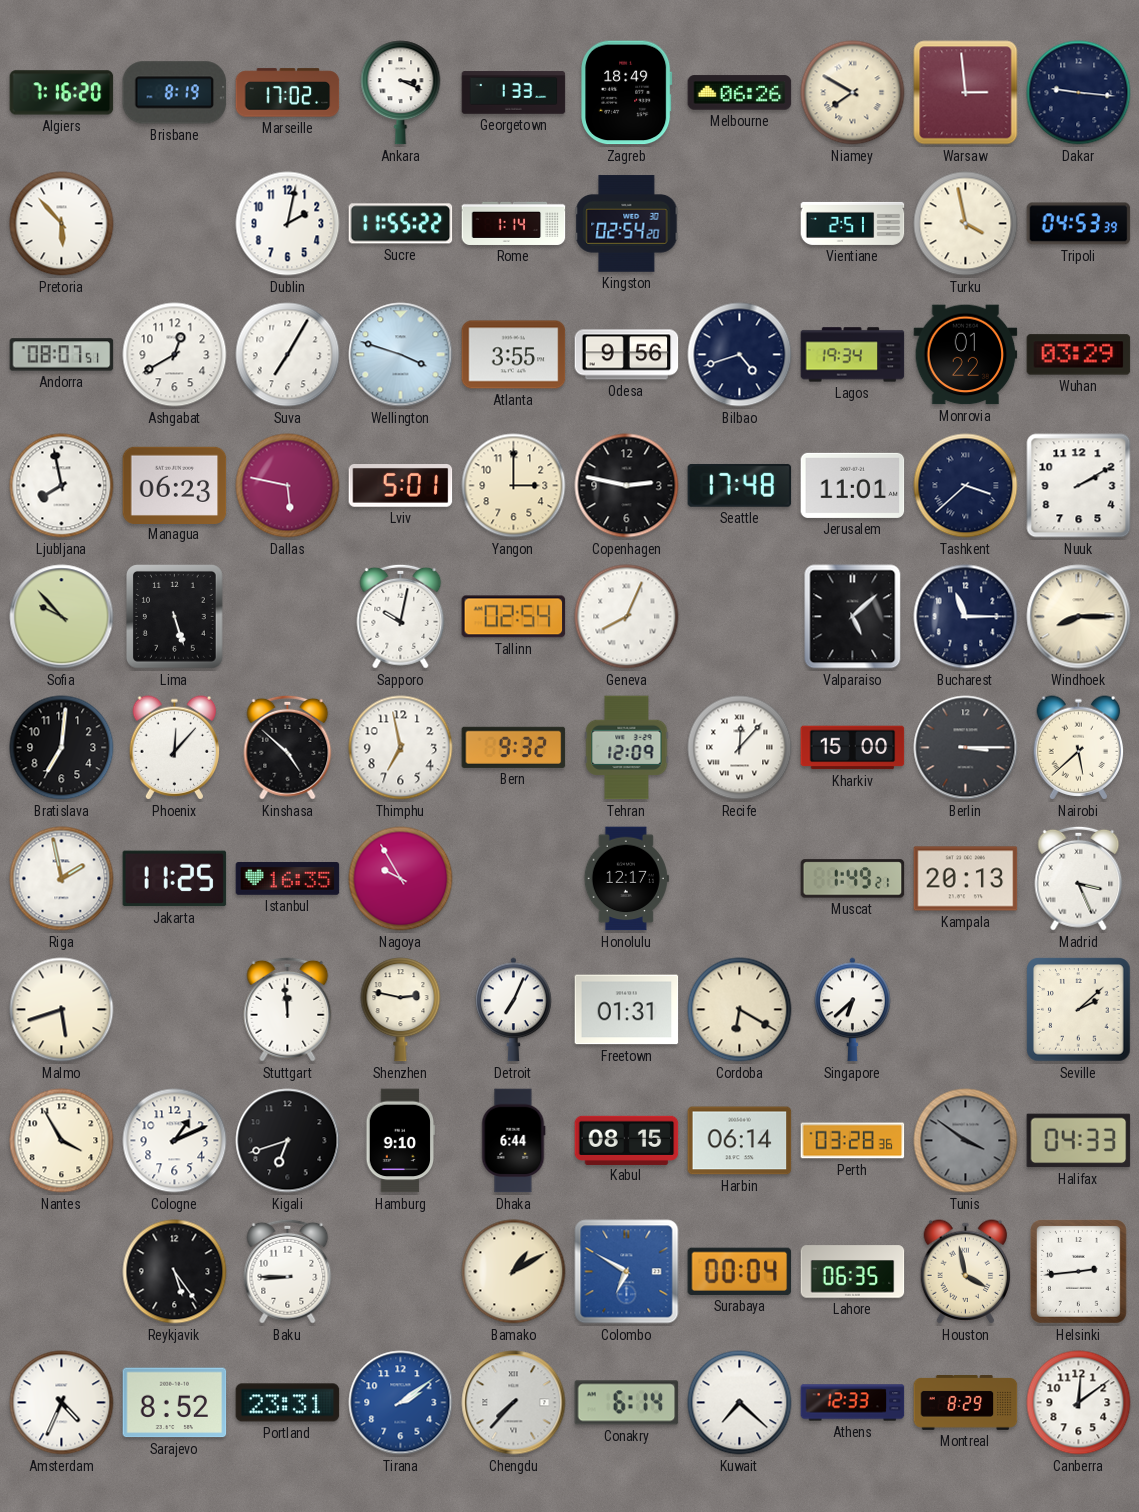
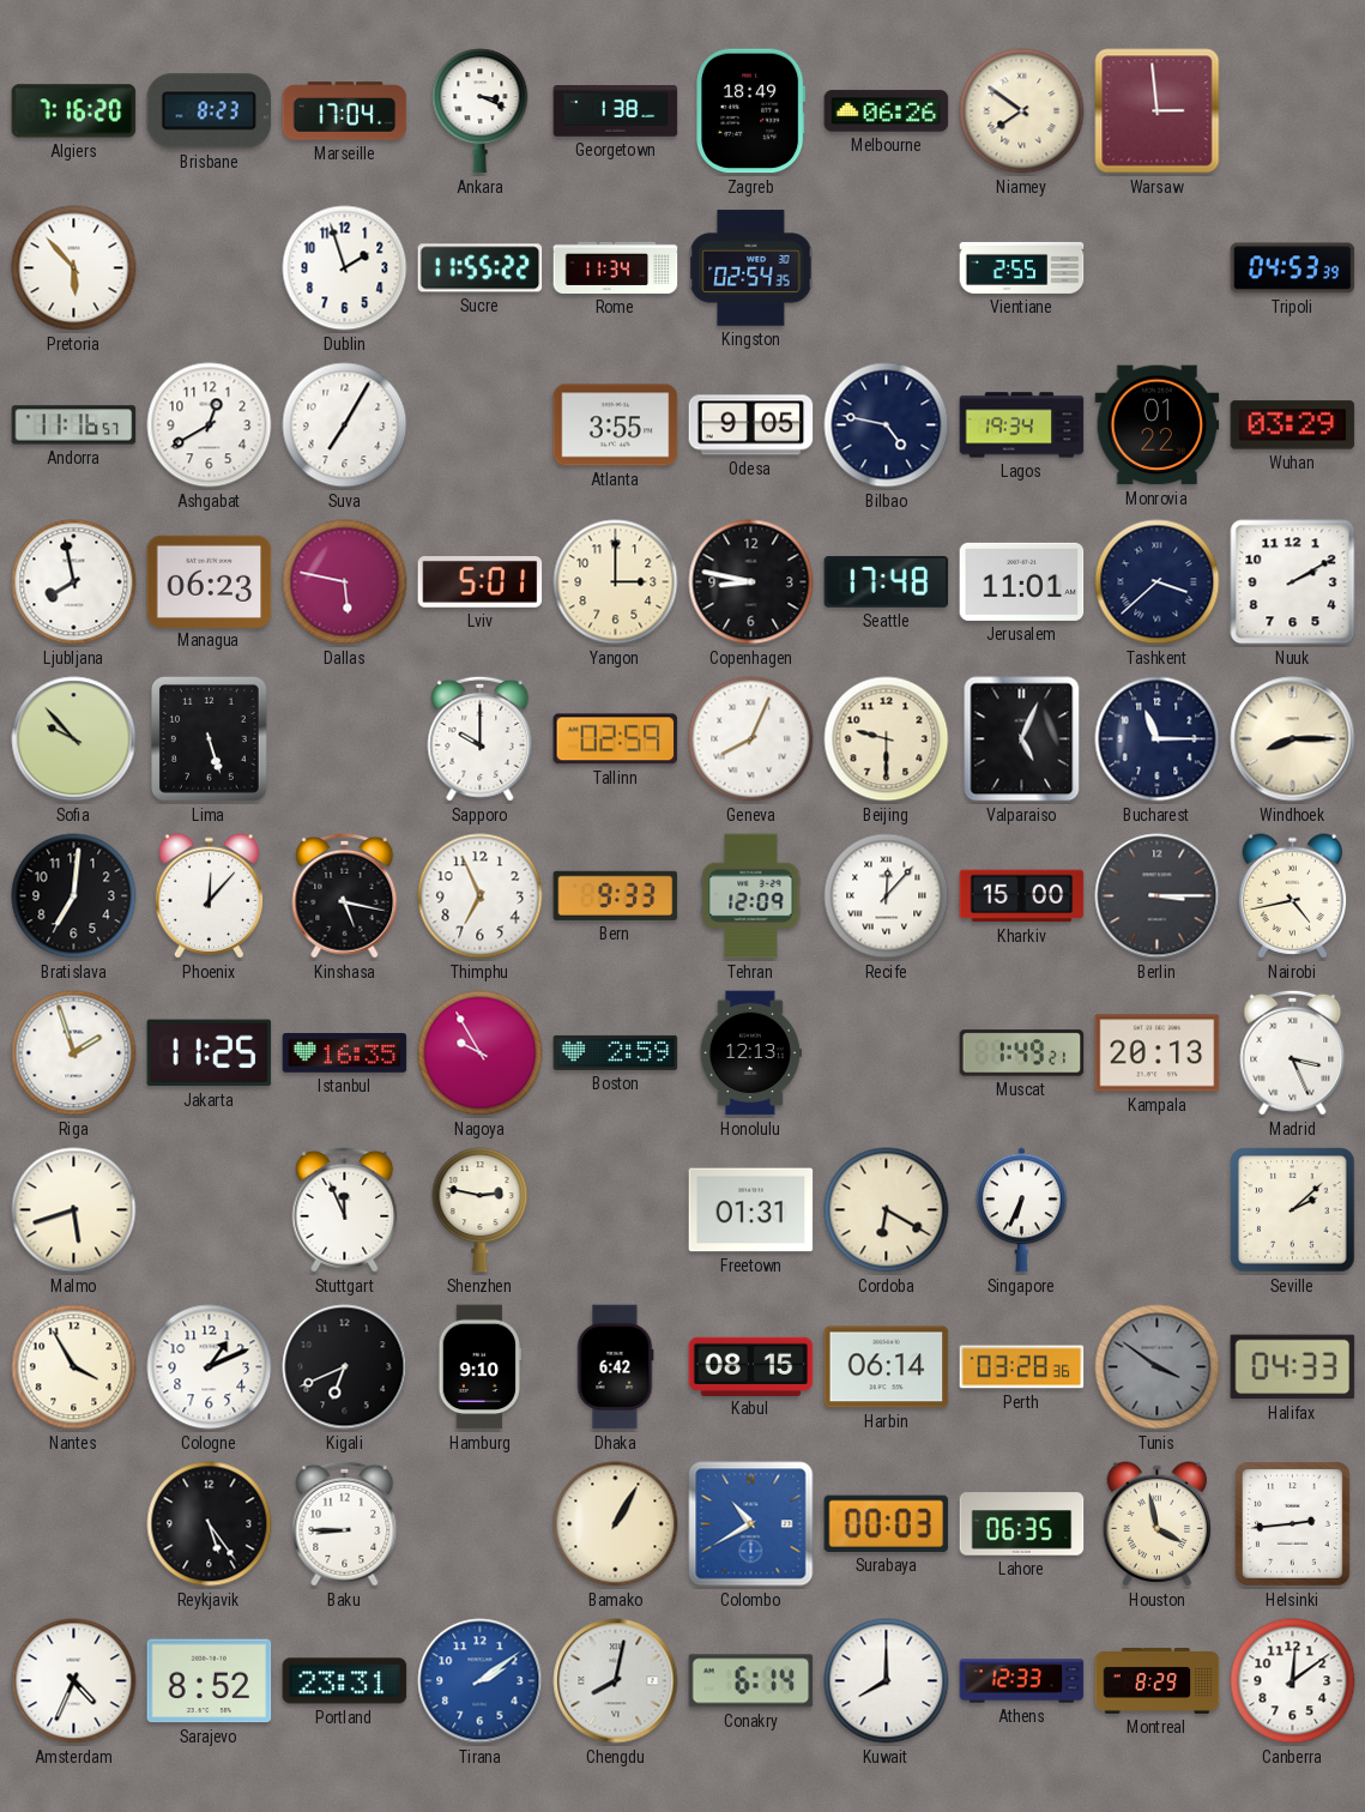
Brisbane: 8:19 -> 8:23 (210, 111)
Marseille: 17:02 -> 17:04 (345, 111)
Georgetown: 1:33 -> 1:38 (616, 111)
Niamey: 7:50 -> 7:51 (1022, 111)
Dakar: 9:16 -> none (1079, 93)
Dublin: 2:02 -> 1:57 (345, 268)
Rome: 1:14 -> 11:34 (616, 267)
Kingston: 02:54:20 -> 02:54:35 (751, 268)
Vientiane: 2:51 -> 2:55 (1022, 267)
Turku: 3:58 -> none (966, 224)
Andorra: 08:07 -> 11:16 (74, 425)
Wellington: 3:48 -> none (401, 355)
Odesa: 9:56 -> 9:05 (751, 425)
Bilbao: 4:42 -> 4:47 (887, 425)
Copenhagen: 2:47 -> 8:47 (751, 582)
Sapporo: 10:02 -> 10:00 (481, 738)
Tallinn: 02:54 -> 02:59 (616, 739)
Beijing: none -> 9:30 (887, 739)
Valparaiso: 5:08 -> 5:04 (1022, 739)
Kinshasa: 4:52 -> 5:17 (345, 895)
Thimphu: 6:58 -> 6:56 (481, 896)
Bern: 9:32 -> 9:33 (616, 895)
Nairobi: 5:38 -> 4:43 (1293, 896)
Riga: 1:58 -> 1:57 (74, 1053)
Boston: none -> 2:59 (616, 1052)
Honolulu: 12:17 -> 12:13 (750, 1053)
Stuttgart: 11:59 -> 11:56 (345, 1209)
Detroit: 7:04 -> none (514, 1010)
Singapore: 6:38 -> 6:34 (1022, 1210)
Kigali: 6:42 -> 6:41 (345, 1367)
Dhaka: 6:44 -> 6:42 (615, 1367)
Bamako: 1:10 -> 1:05 (616, 1524)
Colombo: 6:50 -> 10:40 (751, 1524)
Surabaya: 00:04 -> 00:03 (887, 1523)
Chengdu: 7:37 -> 8:02 (616, 1681)
Kuwait: 7:22 -> 8:00 (887, 1681)
